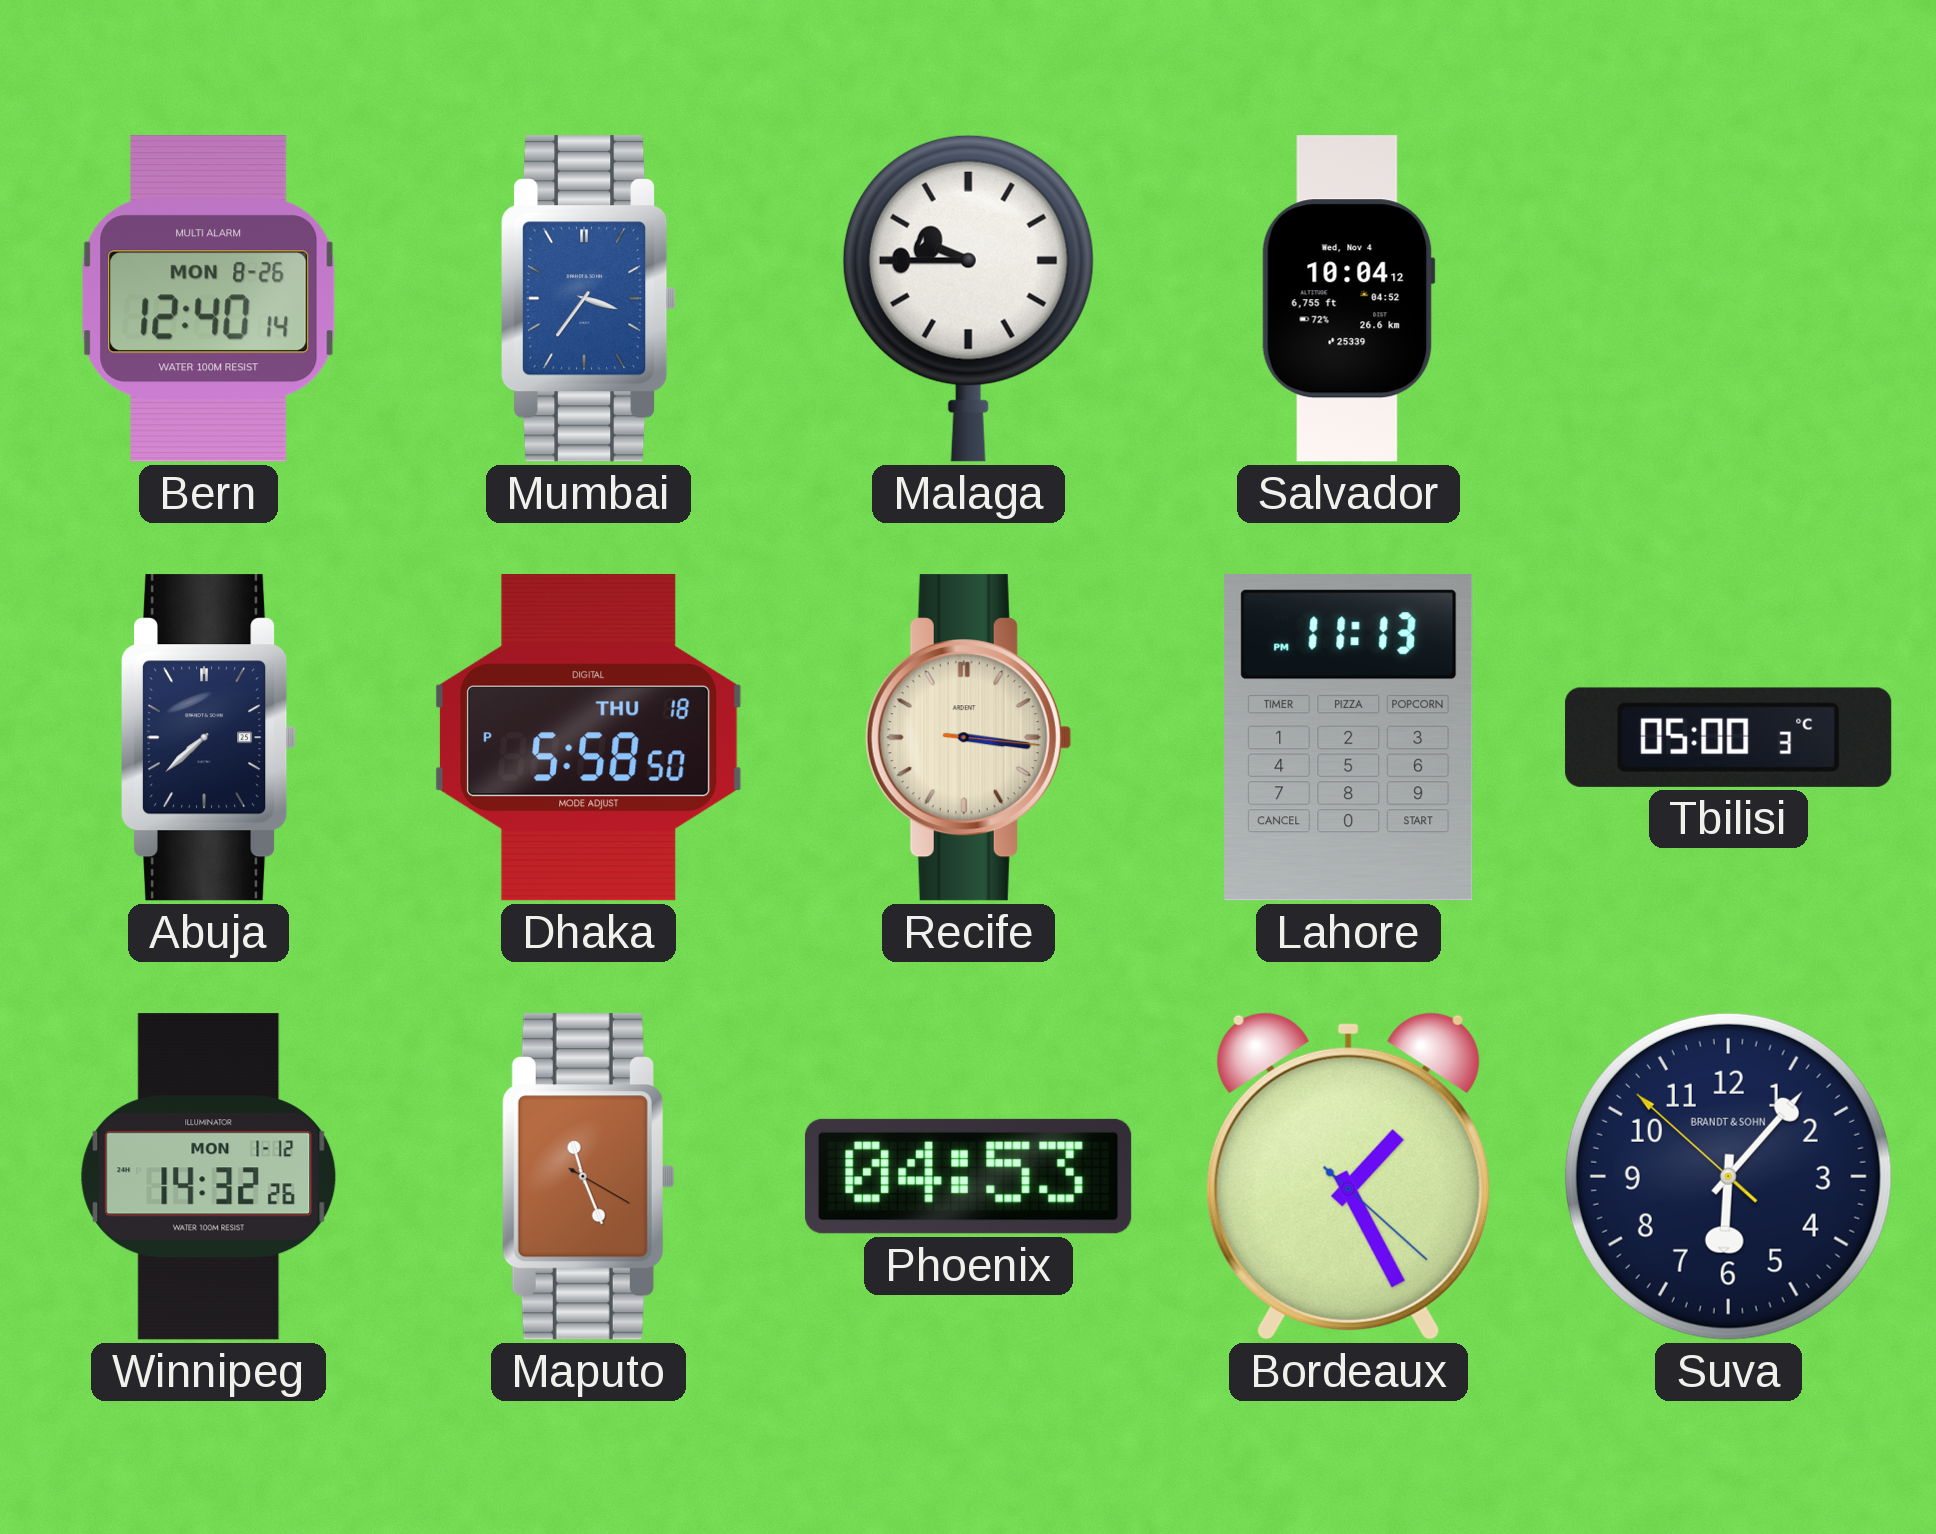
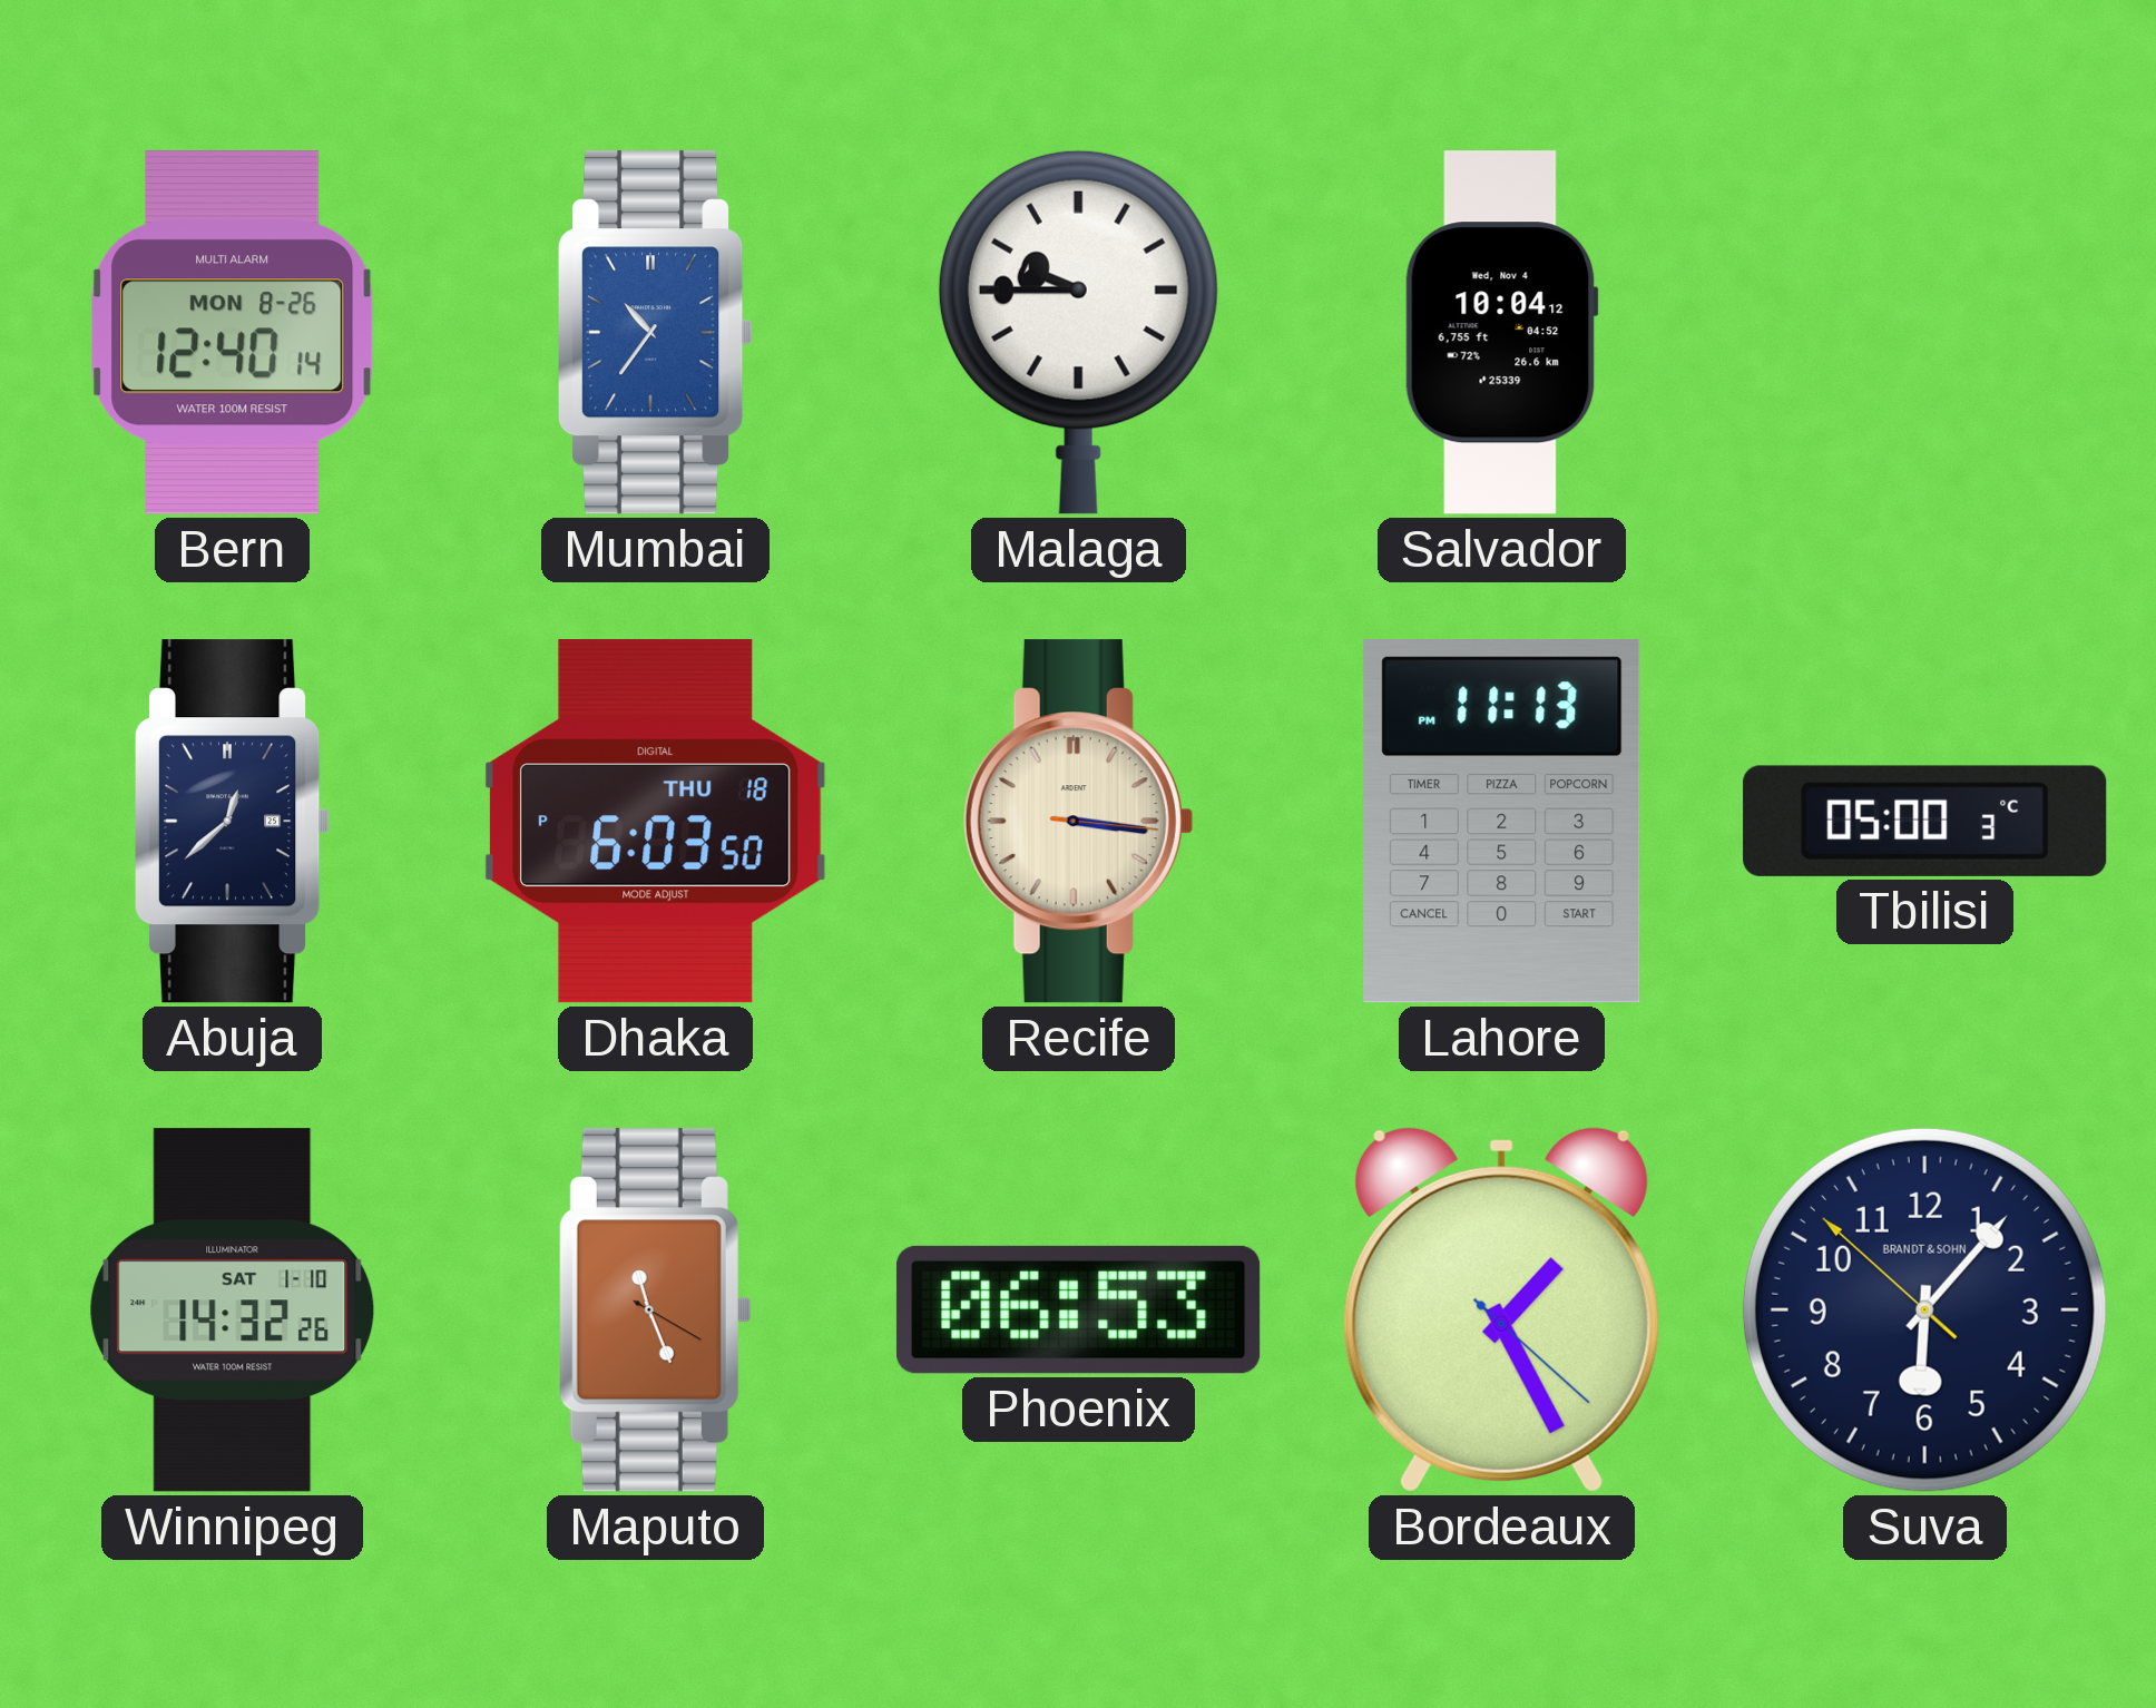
Mumbai: 3:36 -> 10:36 (657, 333)
Abuja: 7:38 -> 12:38 (234, 822)
Dhaka: 5:58 -> 6:03 (655, 822)
Winnipeg date: MON 1-12 -> SAT 1-10 (233, 1311)
Phoenix: 04:53 -> 06:53 (1078, 1309)
